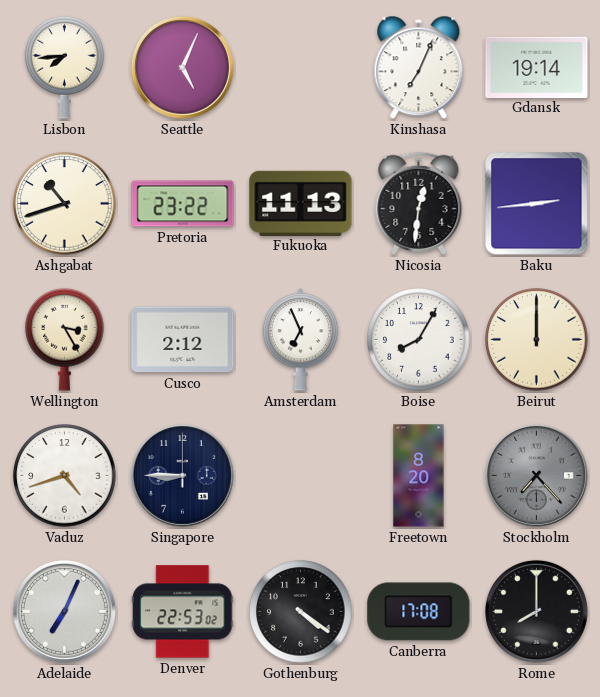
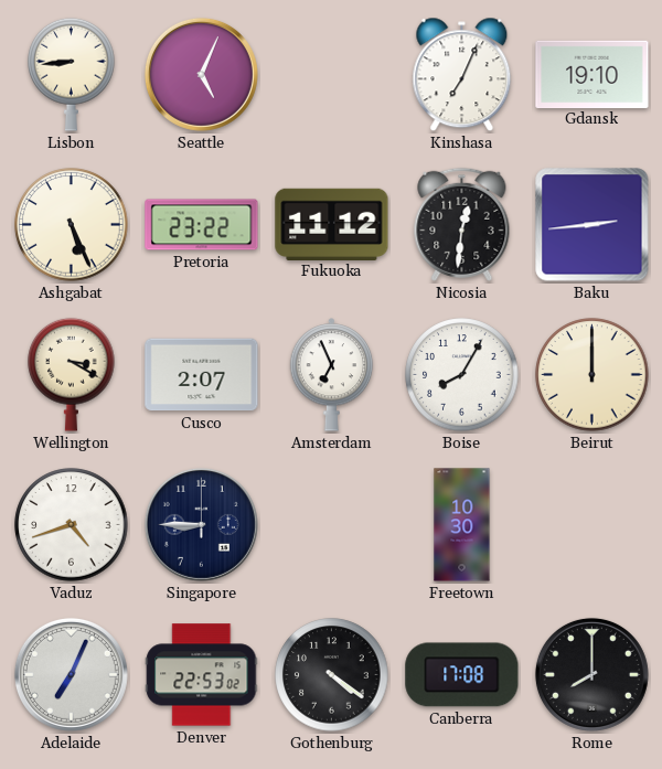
Lisbon: 7:44 -> 8:44 (72, 74)
Gdansk: 19:14 -> 19:10 (592, 74)
Ashgabat: 10:42 -> 5:26 (72, 225)
Fukuoka: 11:13 -> 11:12 (332, 224)
Wellington: 3:25 -> 3:20 (72, 374)
Cusco: 2:12 -> 2:07 (202, 375)
Freetown: 8:20 -> 10:30 (462, 525)
Stockholm: 7:23 -> none (536, 475)
